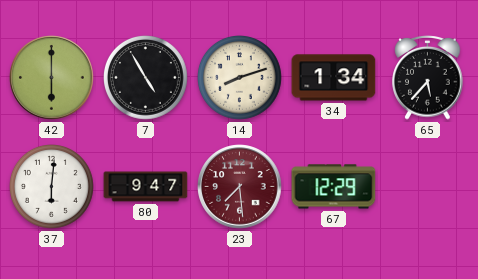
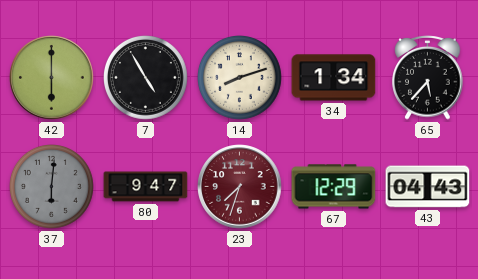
37 dial: white -> grey (52, 187)
23: 7:29 -> 7:33 (240, 187)
43: none -> 04:43 (428, 187)
